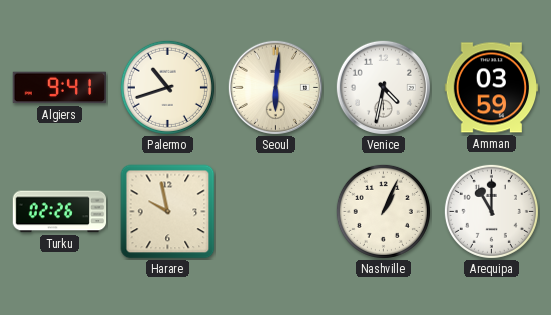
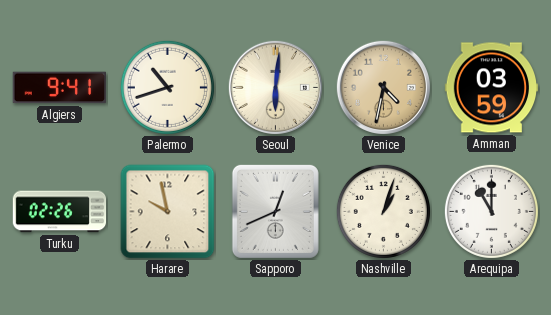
Venice dial: white -> champagne (383, 87)
Sapporo: none -> 12:41 (275, 211)
Nashville: 1:04 -> 1:03 (383, 211)
